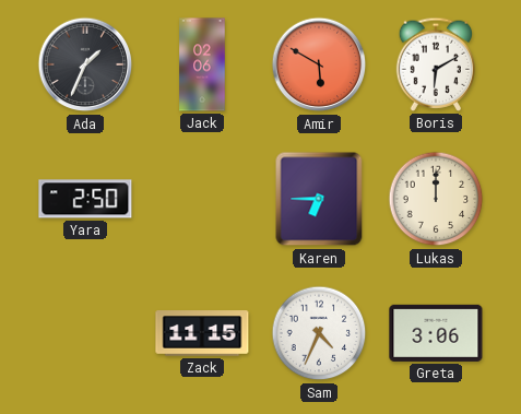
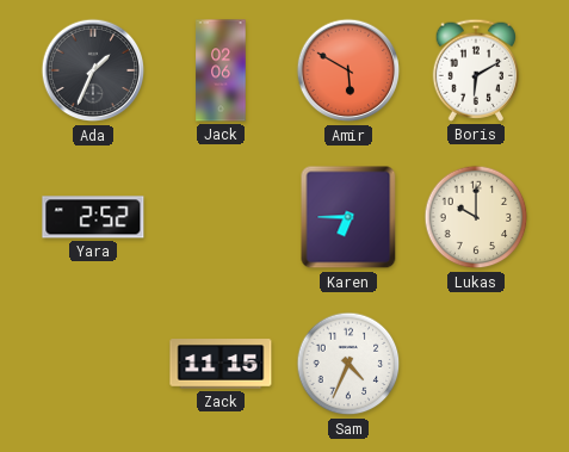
Yara: 2:50 -> 2:52 (93, 217)
Lukas: 12:00 -> 10:00 (476, 217)
Greta: 3:06 -> none (436, 333)
